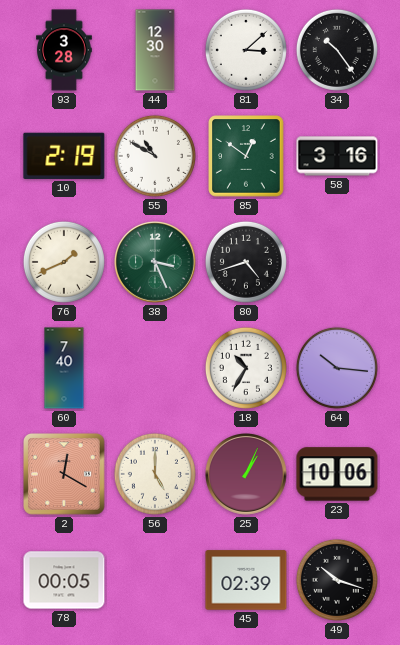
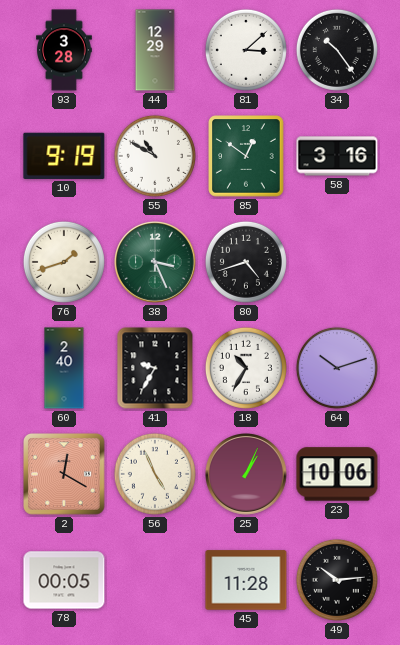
44: 12:30 -> 12:29 (155, 50)
10: 2:19 -> 9:19 (64, 156)
76: 1:41 -> 1:42 (64, 262)
60: 7:40 -> 2:40 (64, 368)
41: none -> 9:35 (155, 368)
64: 10:16 -> 10:12 (337, 368)
56: 5:00 -> 4:56 (155, 474)
45: 02:39 -> 11:28 (246, 580)
49: 10:18 -> 10:14 (337, 580)
